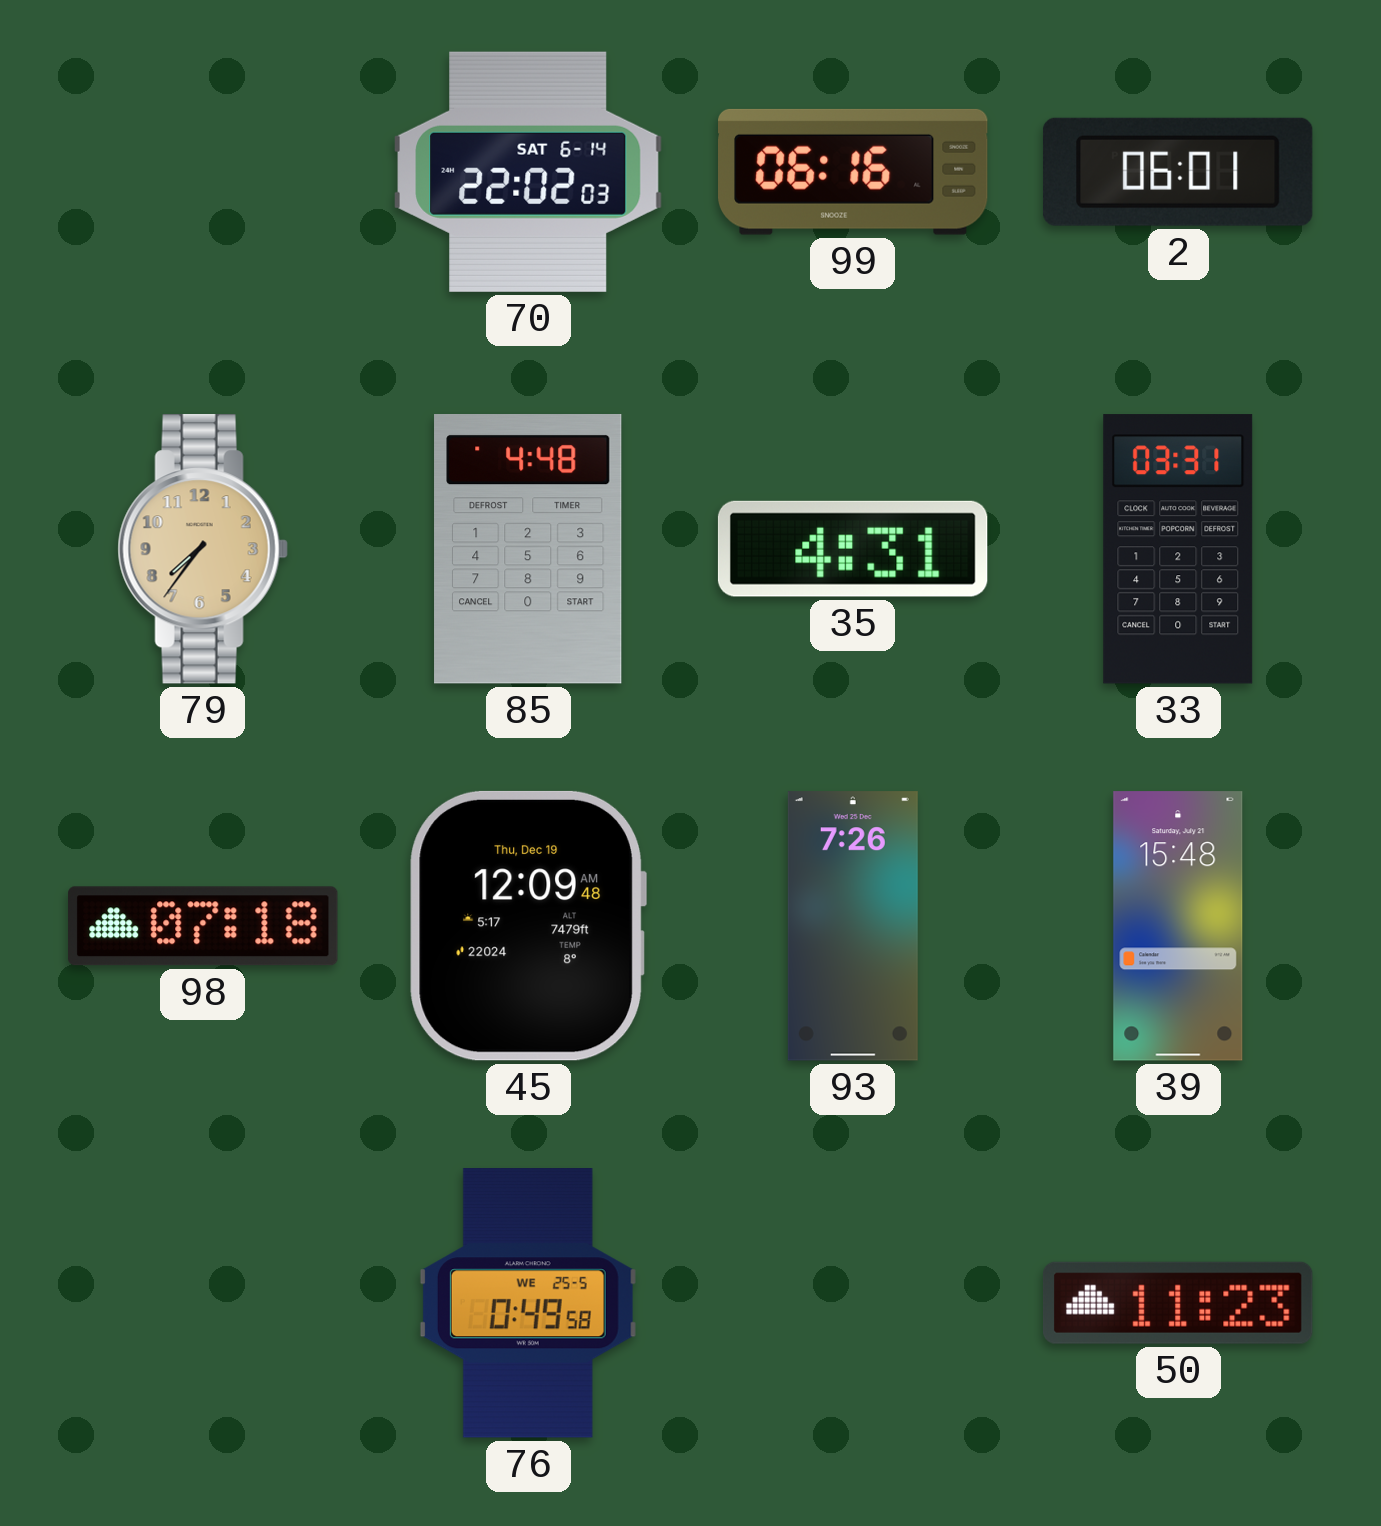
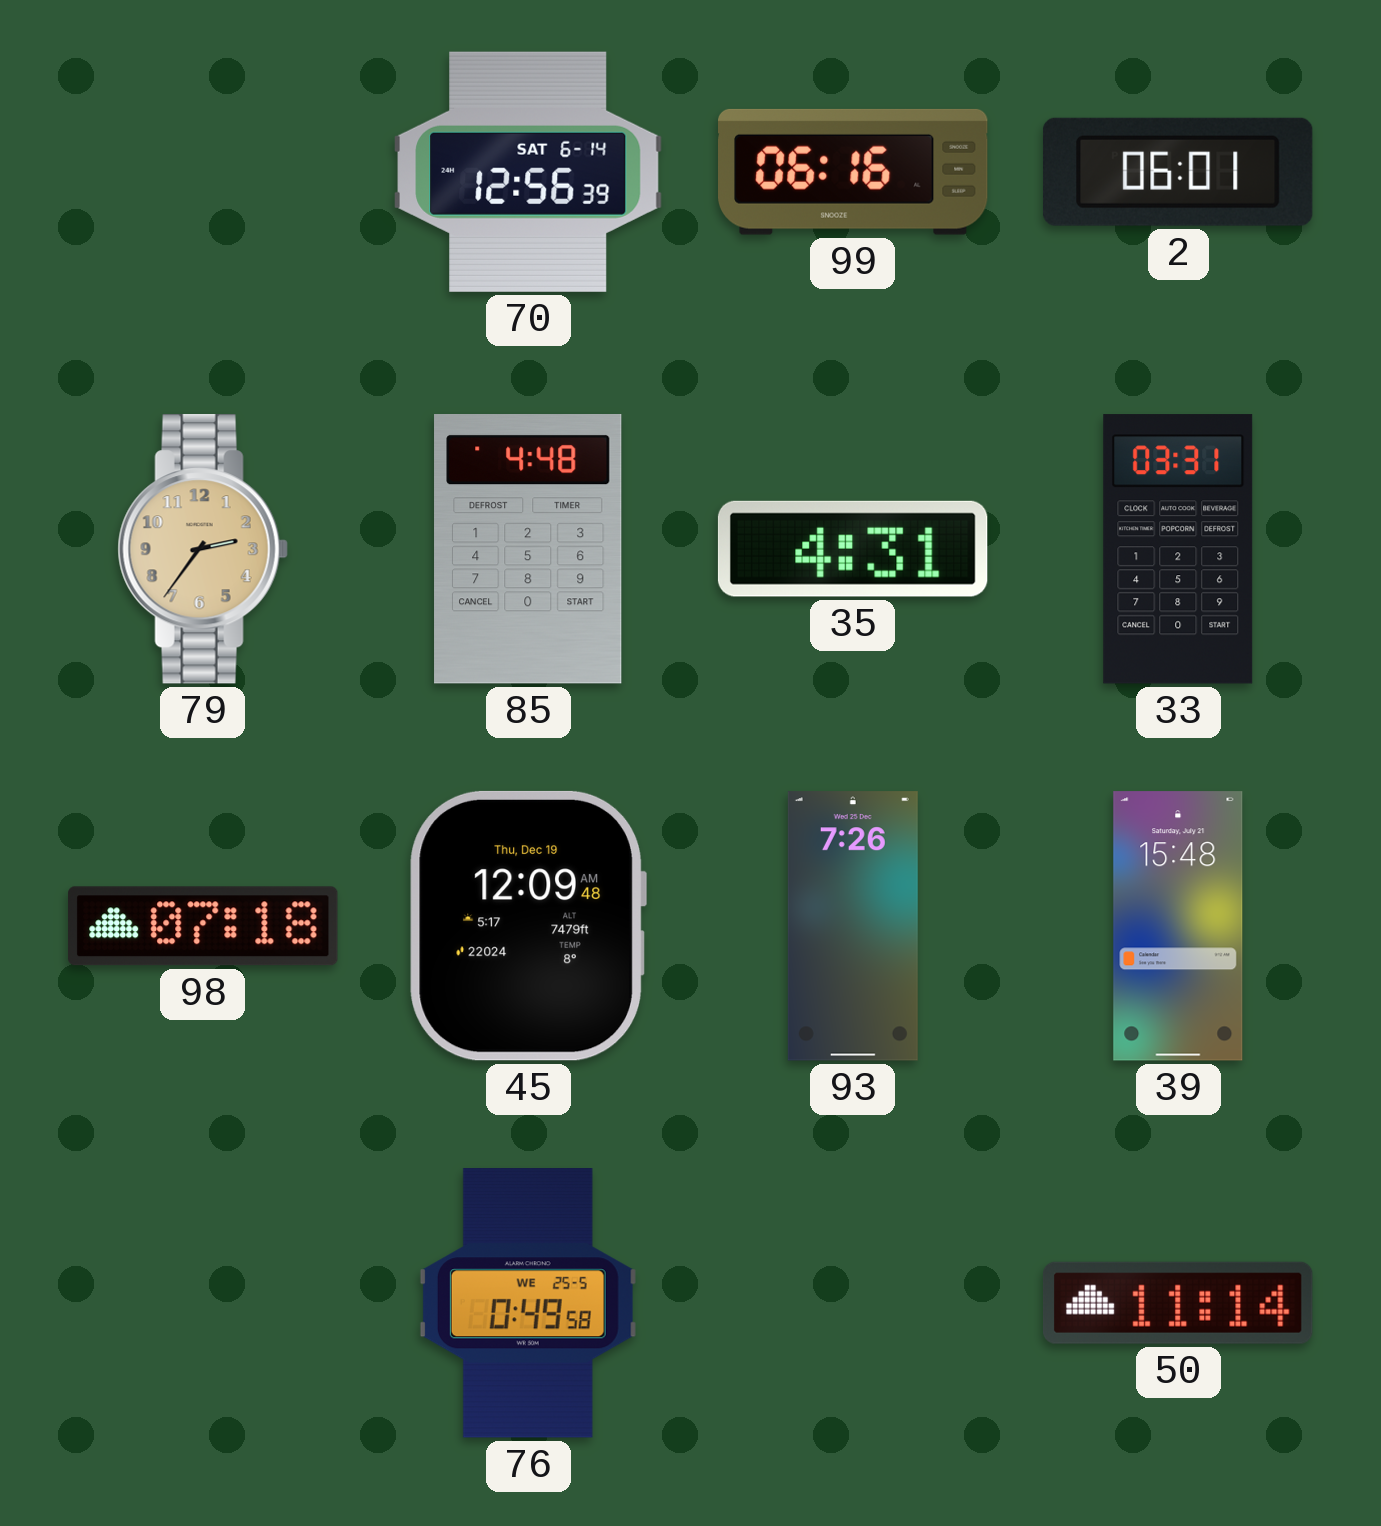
70: 22:02 -> 12:56 (528, 172)
79: 7:36 -> 2:36 (203, 549)
50: 11:23 -> 11:14 (1178, 1303)
